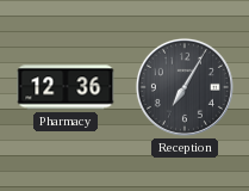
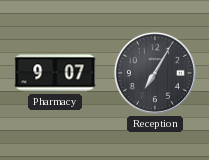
Pharmacy: 12:36 -> 9:07 (55, 73)
